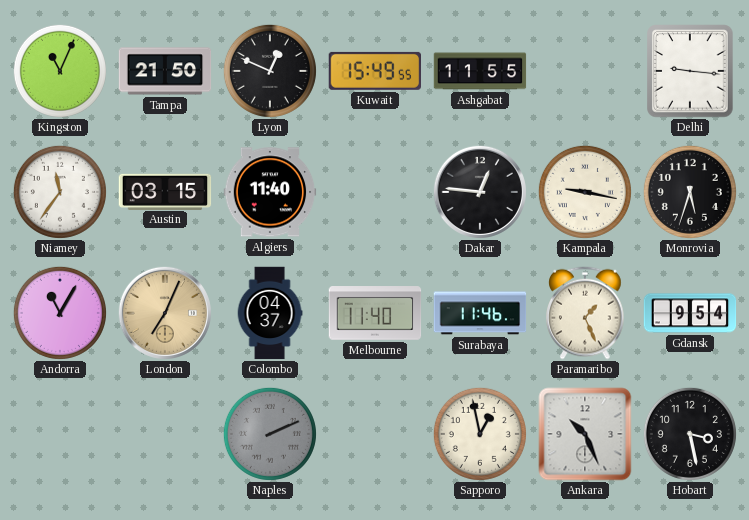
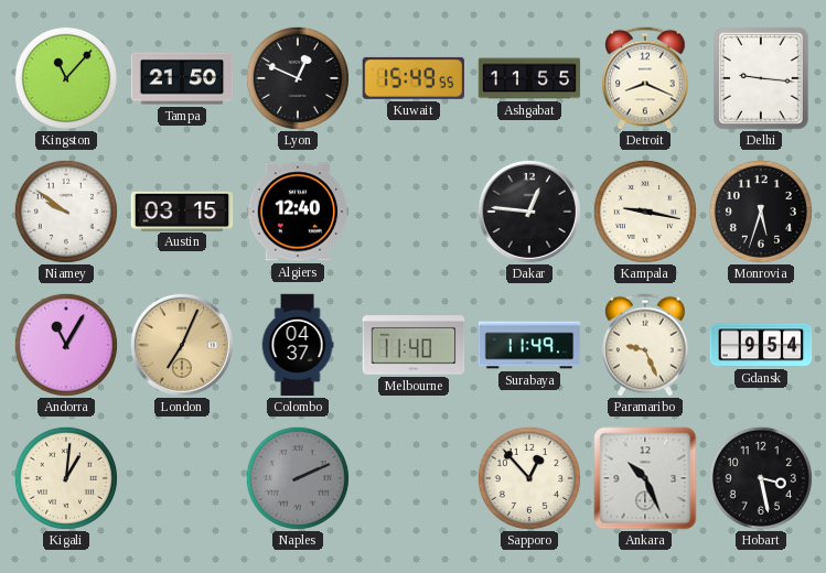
Kingston: 11:04 -> 11:07 (66, 78)
Detroit: none -> 8:19 (645, 78)
Niamey: 11:36 -> 9:51 (66, 212)
Algiers: 11:40 -> 12:40 (298, 212)
Surabaya: 11:46 -> 11:49 (529, 345)
Paramaribo: 1:26 -> 9:26 (645, 345)
Kigali: none -> 1:01 (66, 478)
Sapporo: 12:58 -> 12:53 (529, 478)
